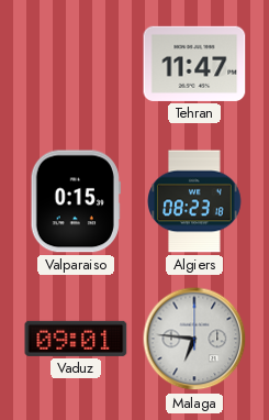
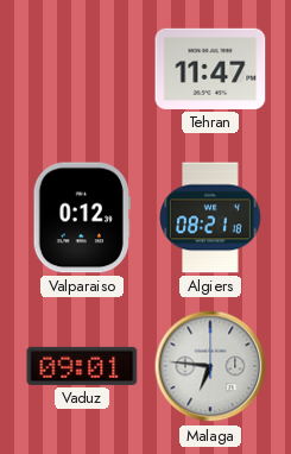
Valparaiso: 0:15 -> 0:12 (82, 217)
Algiers: 08:23 -> 08:21 (211, 217)
